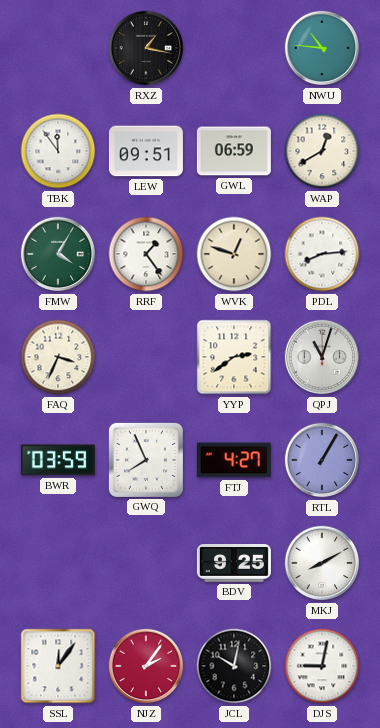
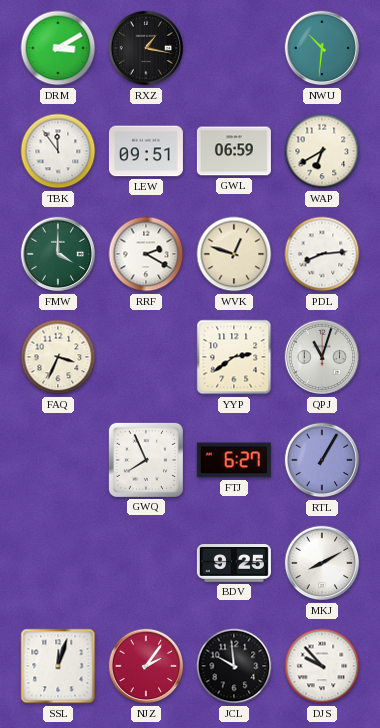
DRM: none -> 3:10 (58, 48)
NWU: 10:46 -> 10:31 (322, 48)
WAP: 12:40 -> 6:40 (322, 151)
FMW: 4:05 -> 4:00 (58, 254)
RRF: 1:24 -> 2:20 (146, 254)
BWR: 03:59 -> none (58, 460)
FTJ: 4:27 -> 6:27 (234, 460)
SSL: 12:06 -> 12:03 (58, 666)
JCL: 10:02 -> 9:59 (234, 666)
DJS: 9:02 -> 9:53 (322, 666)
